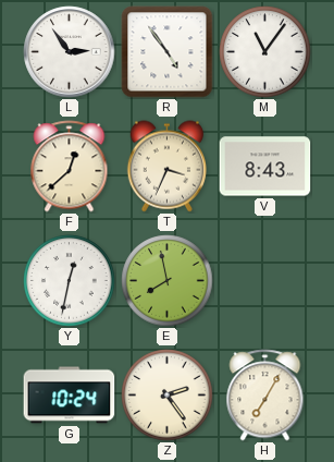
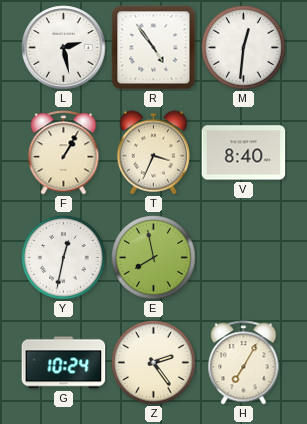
L: 2:54 -> 2:28 (64, 48)
M: 11:06 -> 12:31 (244, 48)
F: 12:38 -> 1:05 (64, 153)
V: 8:43 -> 8:40 (244, 153)
